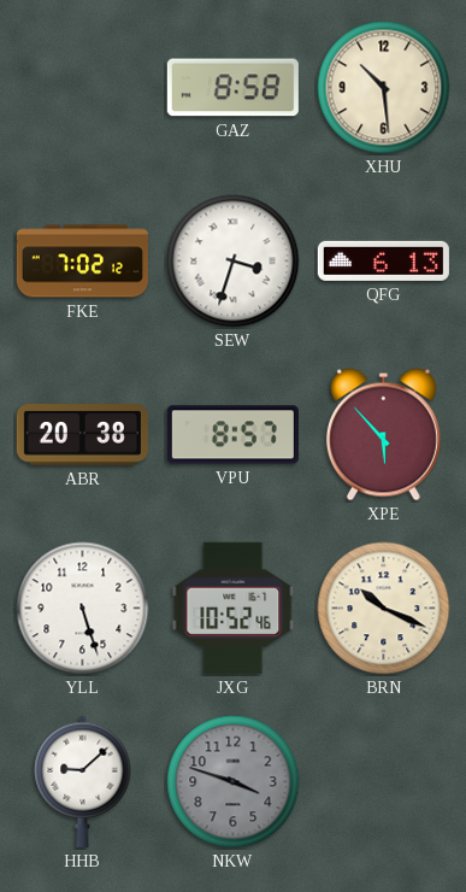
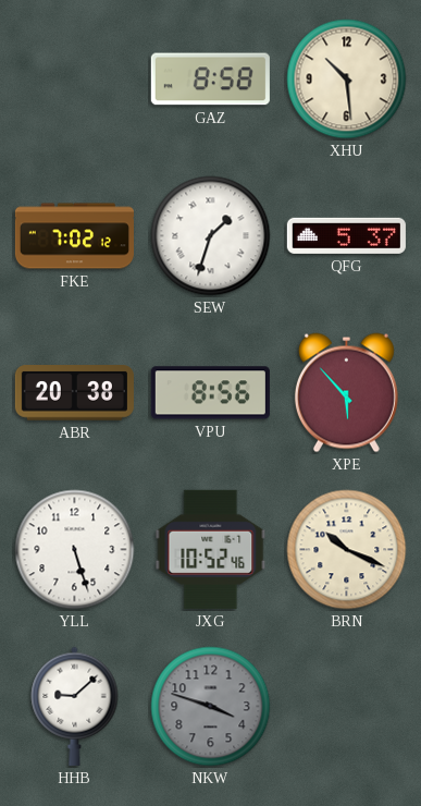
SEW: 3:33 -> 1:33 (211, 236)
QFG: 6:13 -> 5:37 (346, 235)
VPU: 8:57 -> 8:56 (210, 393)
